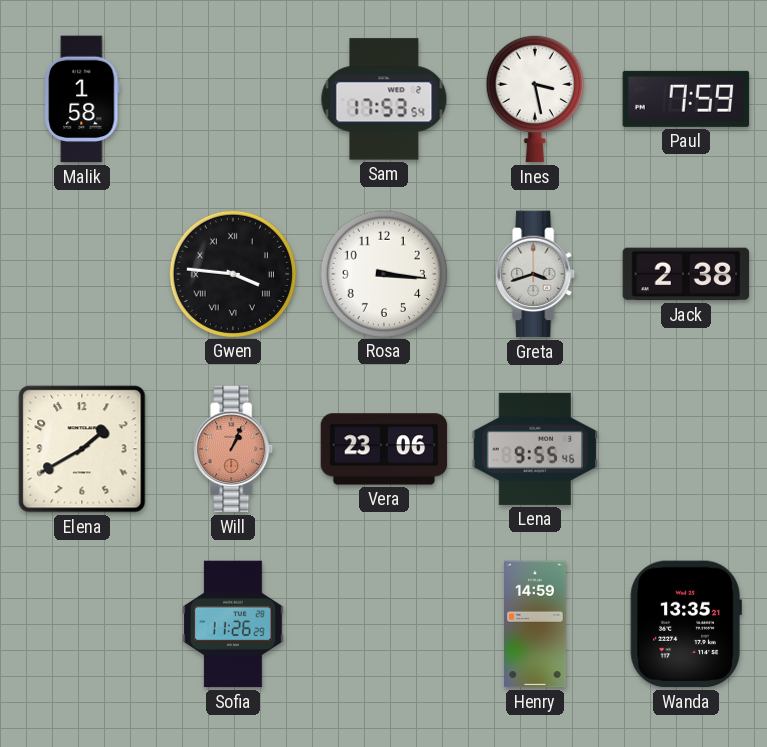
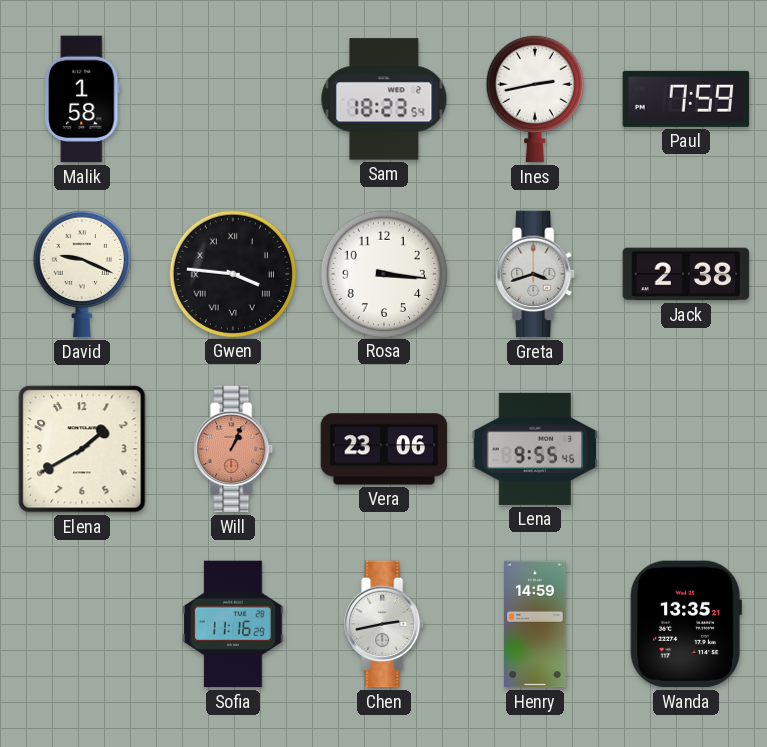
Sam: 17:53 -> 18:23 (384, 99)
Ines: 3:28 -> 2:43 (535, 99)
David: none -> 9:19 (82, 274)
Sofia: 11:26 -> 11:16 (233, 624)
Chen: none -> 2:43 (385, 624)
